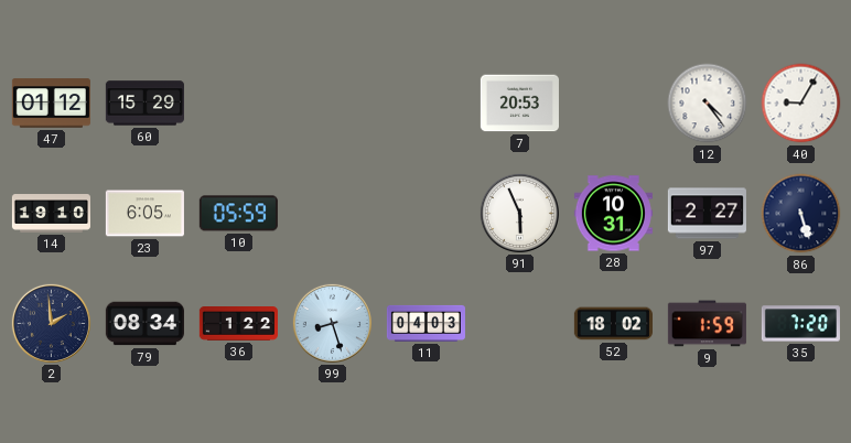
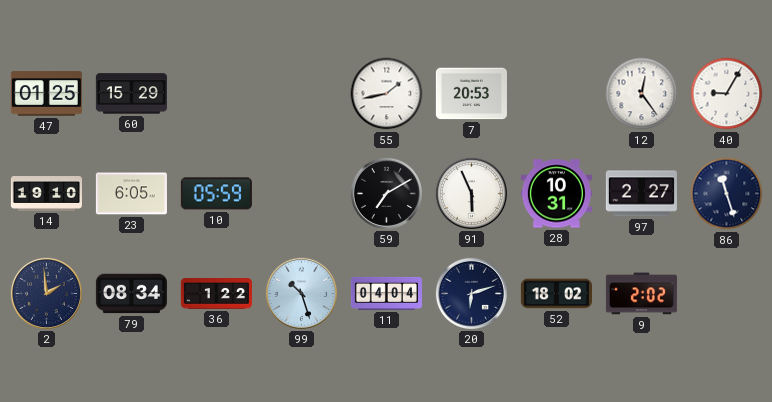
47: 01:12 -> 01:25 (46, 94)
55: none -> 1:43 (387, 94)
12: 4:24 -> 12:24 (642, 94)
59: none -> 7:10 (386, 193)
86: 5:27 -> 11:27 (727, 194)
99: 8:27 -> 10:27 (301, 293)
11: 04:03 -> 04:04 (386, 293)
20: none -> 6:12 (471, 293)
9: 1:59 -> 2:02 (641, 294)
35: 7:20 -> none (800, 324)
